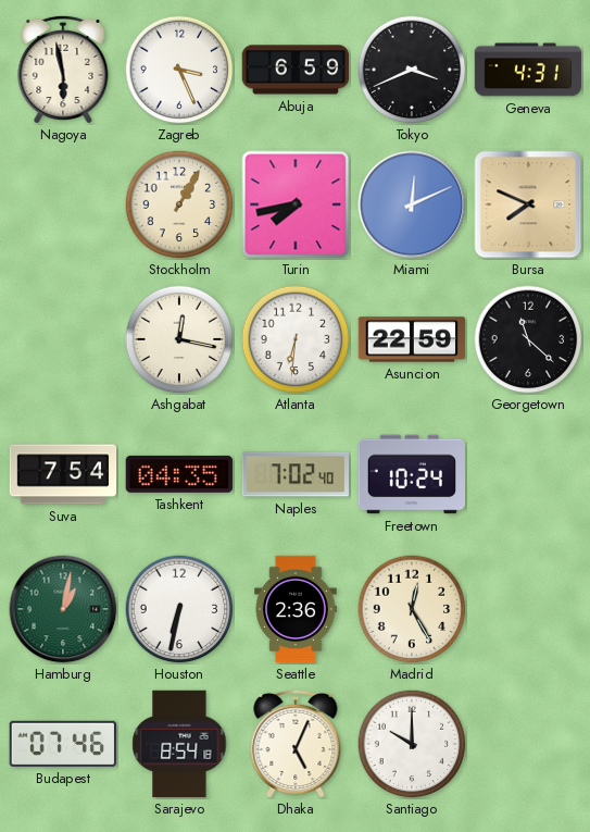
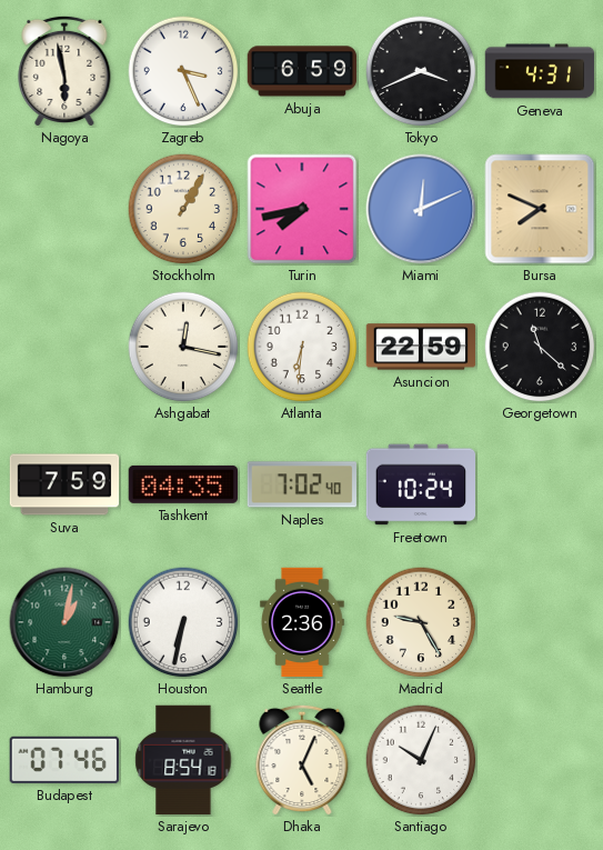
Suva: 7:54 -> 7:59 (64, 484)
Madrid: 12:25 -> 9:25 (421, 622)
Santiago: 10:00 -> 10:04 (421, 760)
